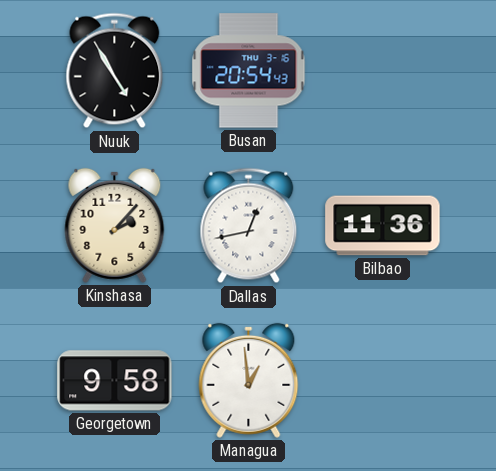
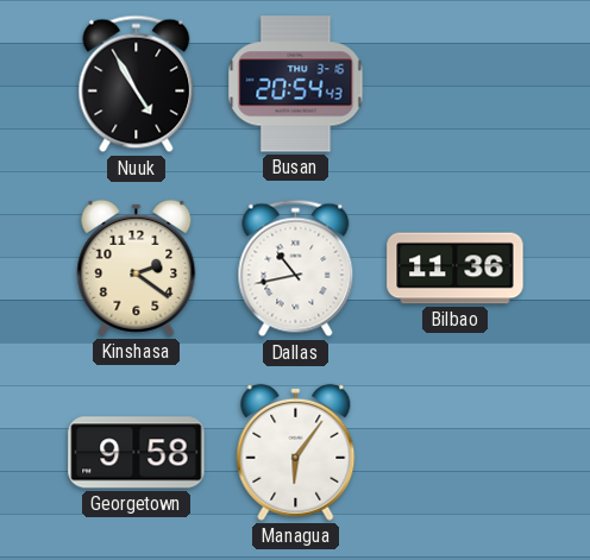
Kinshasa: 2:07 -> 2:21 (137, 268)
Dallas: 12:43 -> 10:43 (296, 269)
Managua: 12:59 -> 6:06 (296, 452)
